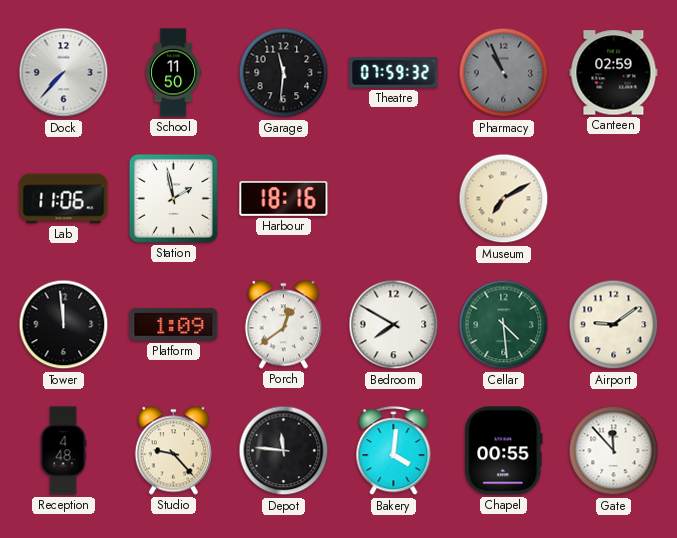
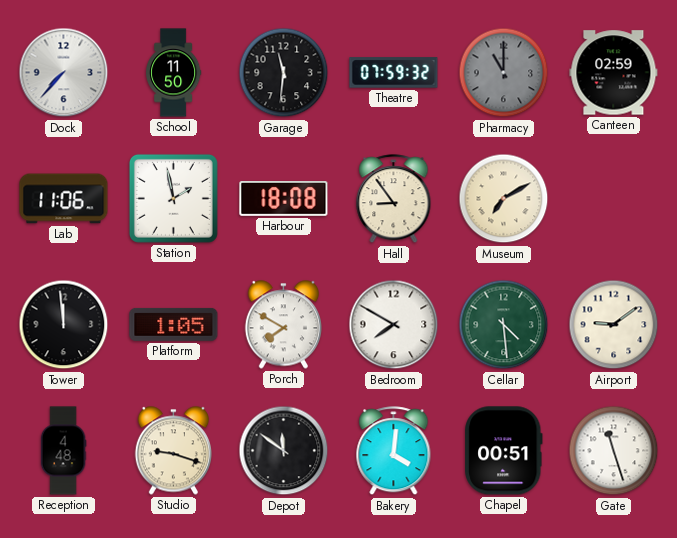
Pharmacy: 10:56 -> 11:00 (504, 73)
Harbour: 18:16 -> 18:08 (284, 199)
Hall: none -> 8:54 (394, 199)
Platform: 1:09 -> 1:05 (174, 324)
Porch: 12:39 -> 7:50 (283, 325)
Studio: 9:23 -> 9:18 (173, 451)
Depot: 11:46 -> 11:51 (284, 451)
Chapel: 00:55 -> 00:51 (504, 451)
Gate: 11:53 -> 11:27 (614, 451)
